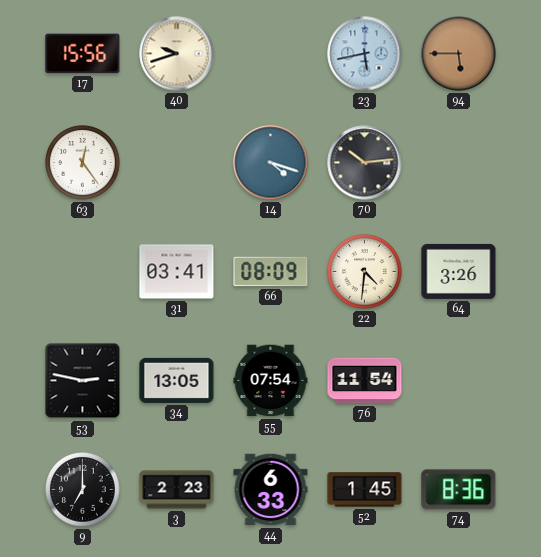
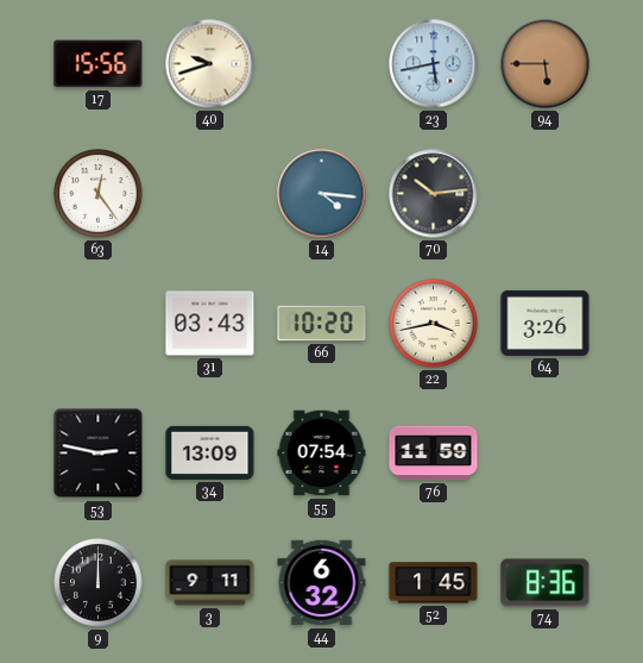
14: 4:18 -> 4:16 (322, 194)
31: 03:41 -> 03:43 (210, 324)
66: 08:09 -> 10:20 (322, 324)
22: 4:31 -> 3:43 (434, 324)
34: 13:05 -> 13:09 (210, 452)
76: 11:54 -> 11:59 (434, 454)
9: 7:00 -> 12:00 (99, 583)
3: 2:23 -> 9:11 (210, 583)
44: 6:33 -> 6:32 (322, 583)
